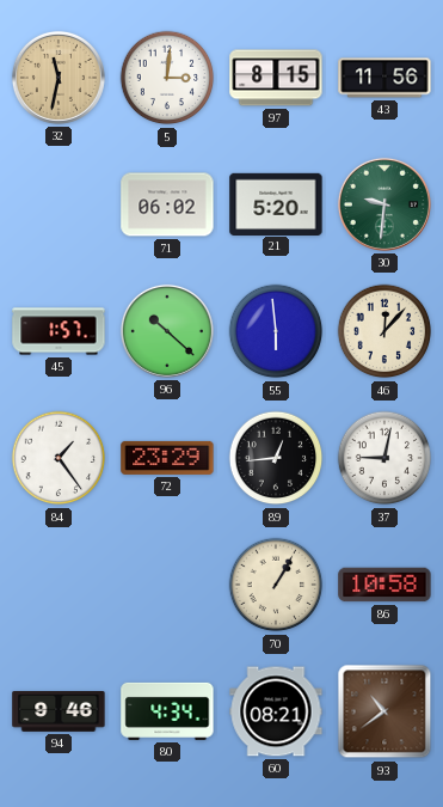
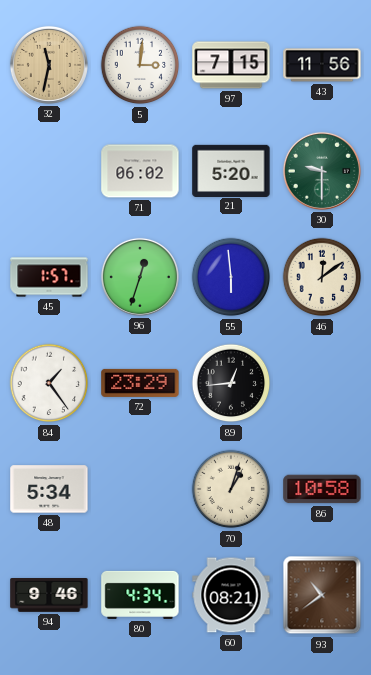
97: 8:15 -> 7:15 (231, 65)
30: 9:31 -> 9:30 (322, 171)
96: 10:22 -> 12:33 (140, 277)
46: 12:07 -> 12:09 (322, 277)
37: 9:02 -> none (384, 458)
48: none -> 5:34 (49, 489)
70: 1:05 -> 1:03 (231, 489)
